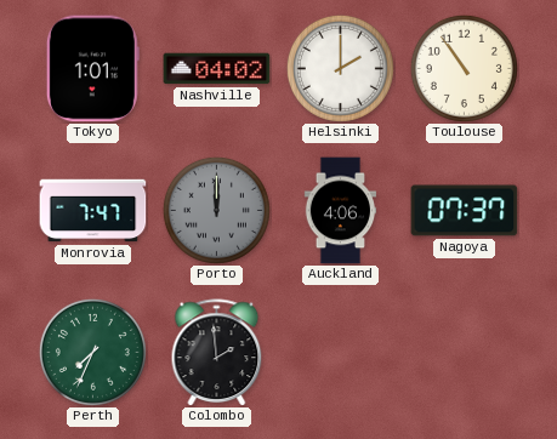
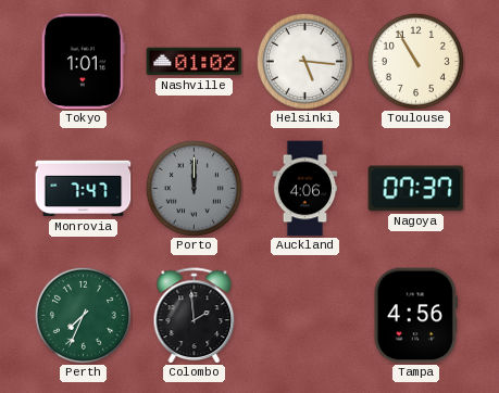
Nashville: 04:02 -> 01:02 (195, 62)
Helsinki: 2:00 -> 5:16 (304, 61)
Toulouse: 10:54 -> 10:55 (415, 61)
Tampa: none -> 4:56 (415, 316)
